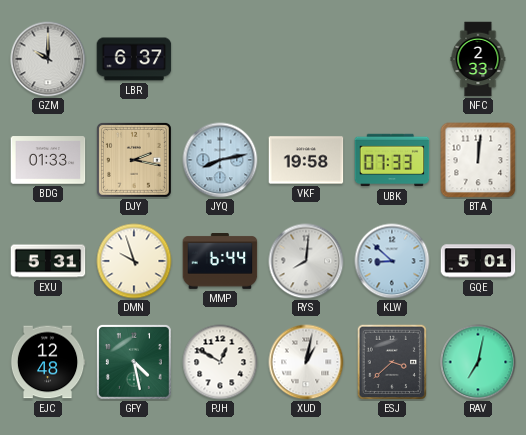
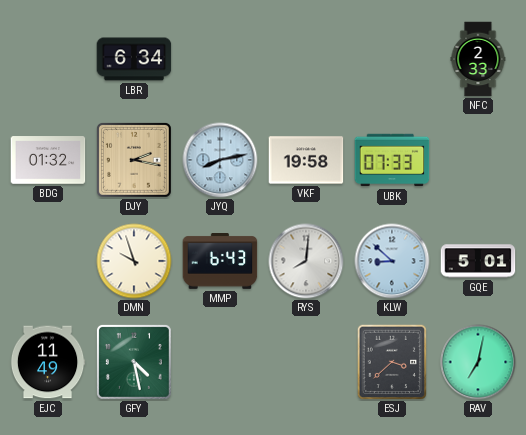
GZM: 10:00 -> none (48, 59)
LBR: 6:37 -> 6:34 (134, 59)
BDG: 01:33 -> 01:32 (48, 160)
BTA: 12:01 -> none (478, 160)
EXU: 5:31 -> none (48, 261)
MMP: 6:44 -> 6:43 (220, 262)
EJC: 12:48 -> 11:49 (48, 362)
PJH: 12:50 -> none (220, 362)
XUD: 1:02 -> none (306, 362)
